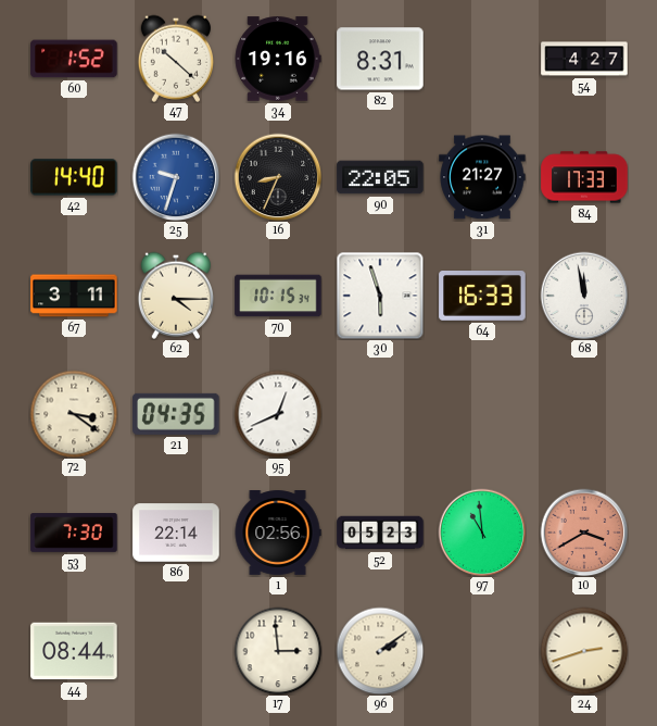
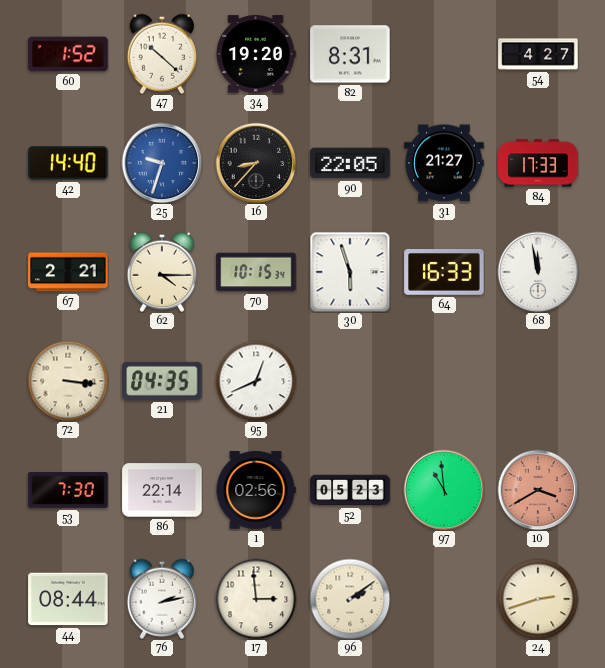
34: 19:16 -> 19:20 (256, 54)
16: 8:34 -> 8:37 (256, 163)
67: 3:11 -> 2:21 (68, 272)
72: 3:21 -> 3:16 (68, 381)
76: none -> 2:13 (161, 599)
